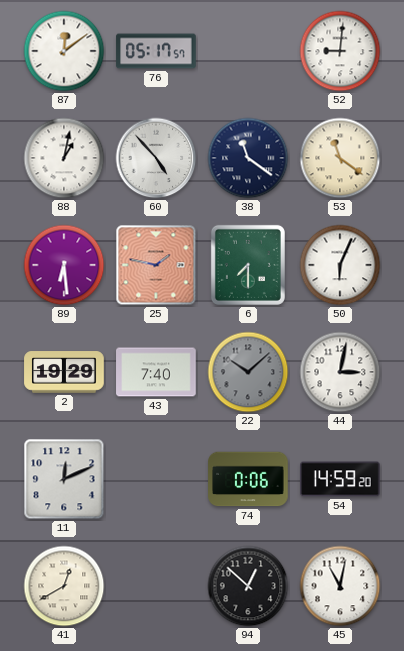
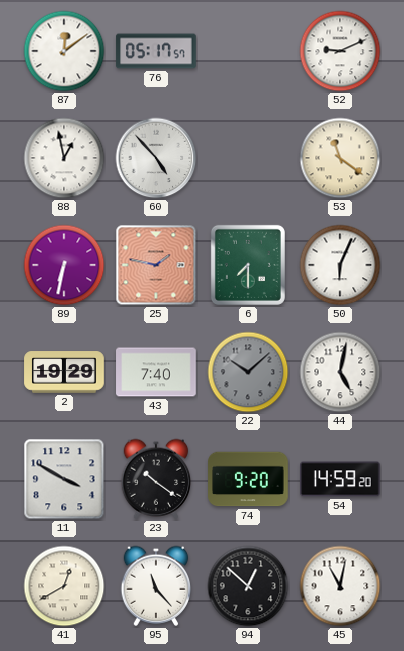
52: 9:01 -> 9:11 (340, 51)
88: 1:02 -> 12:58 (64, 158)
38: 11:21 -> none (248, 158)
89: 6:29 -> 6:32 (64, 265)
44: 3:02 -> 5:02 (340, 372)
11: 12:11 -> 3:50 (64, 479)
23: none -> 10:21 (156, 479)
74: 0:06 -> 9:20 (248, 479)
95: none -> 11:23 (156, 586)
